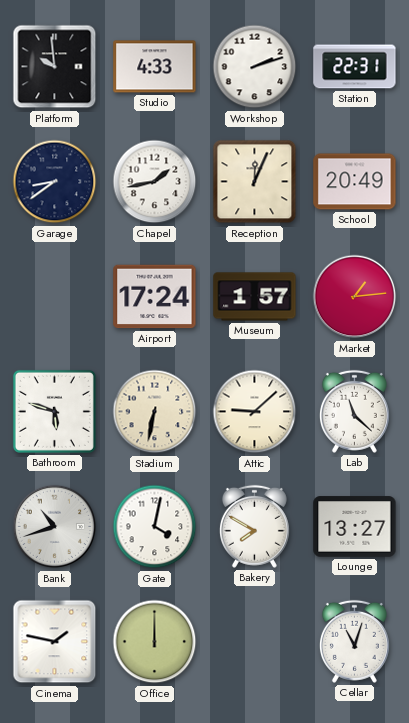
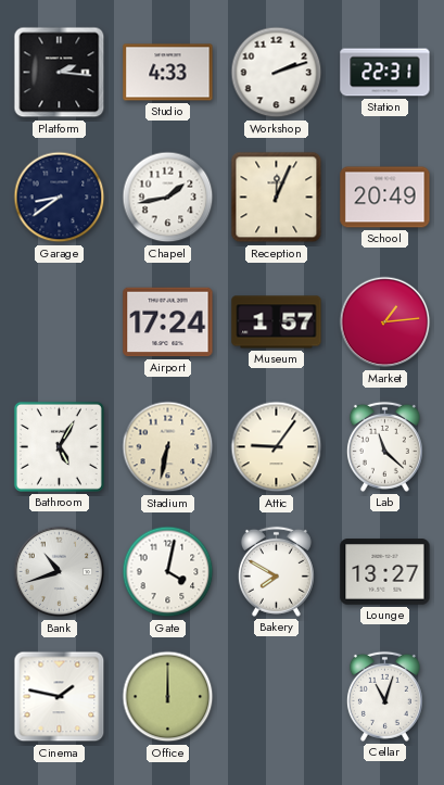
Platform: 9:59 -> 2:16 (60, 73)
Bathroom: 5:48 -> 5:05 (59, 446)
Attic: 9:08 -> 9:06 (277, 447)
